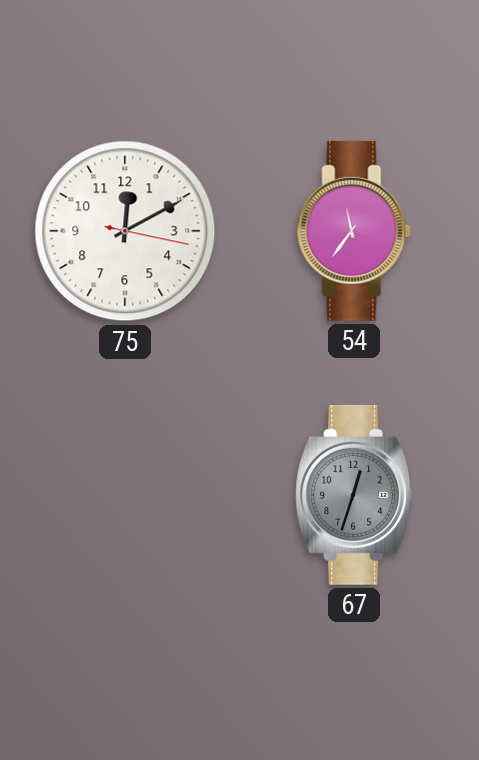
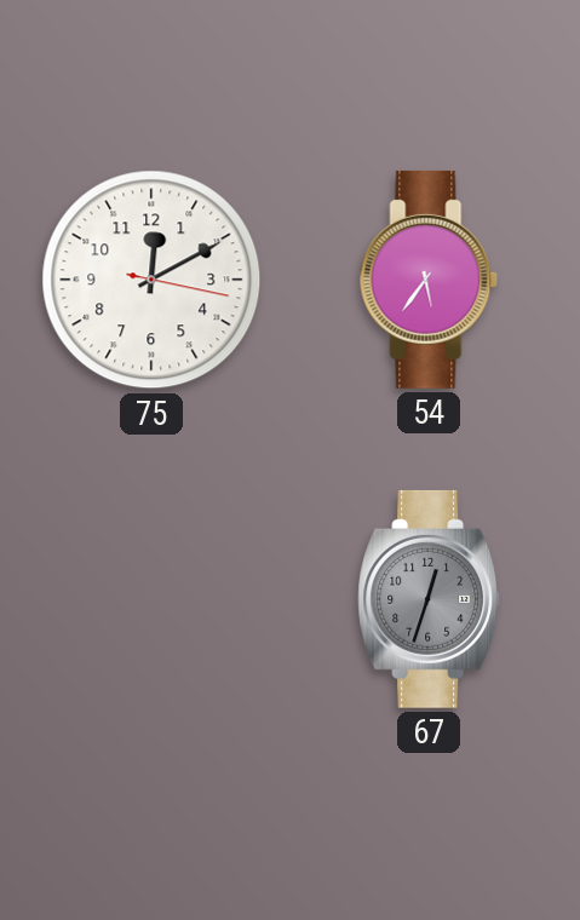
54: 11:36 -> 5:36 (429, 280)
